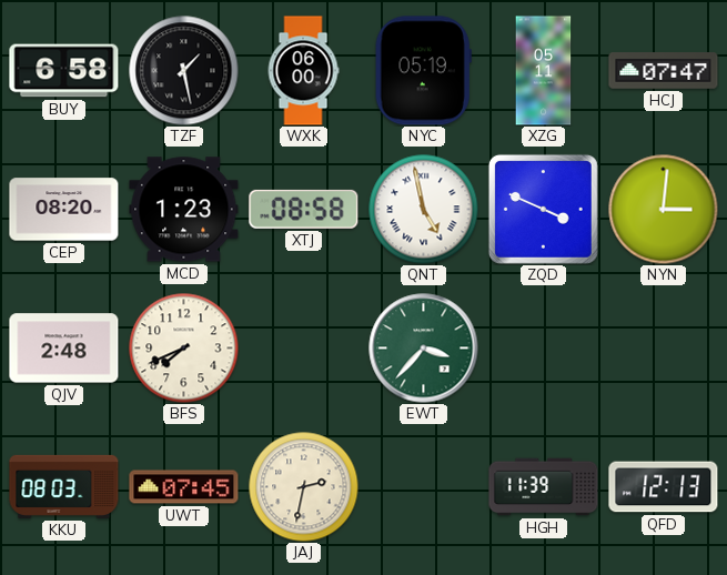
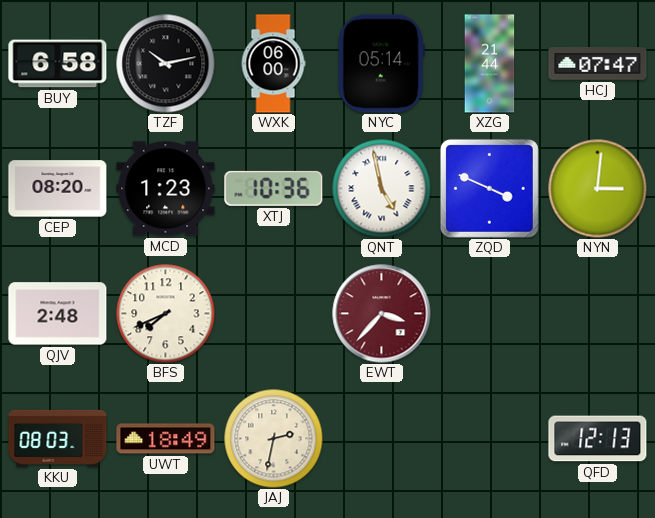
TZF: 1:28 -> 10:13 (166, 64)
NYC: 05:19 -> 05:14 (381, 64)
XZG: 05:11 -> 21:44 (490, 64)
XTJ: 08:58 -> 10:36 (274, 188)
EWT dial: green -> burgundy (382, 314)
UWT: 07:45 -> 18:49 (166, 439)
HGH: 11:39 -> none (544, 487)
